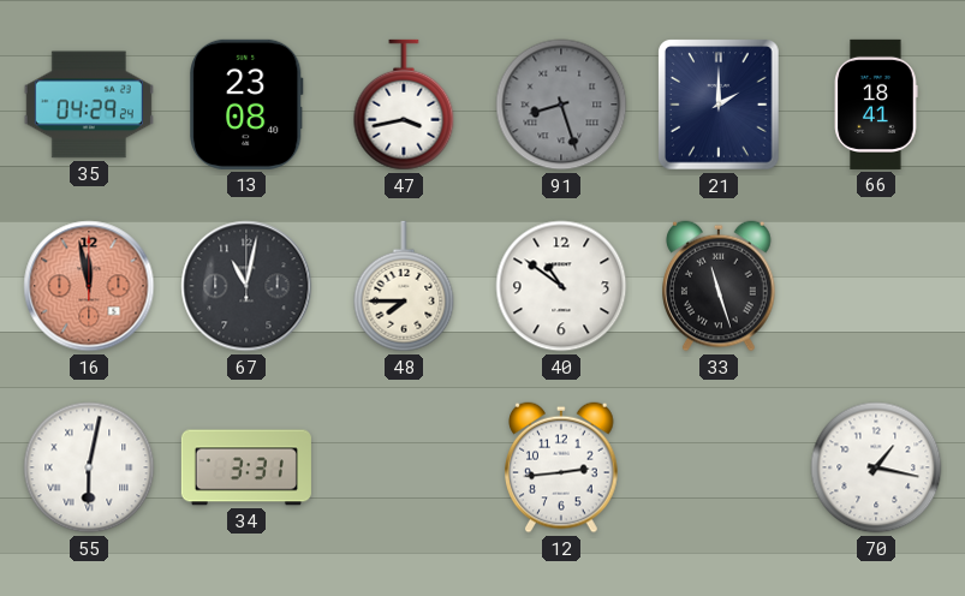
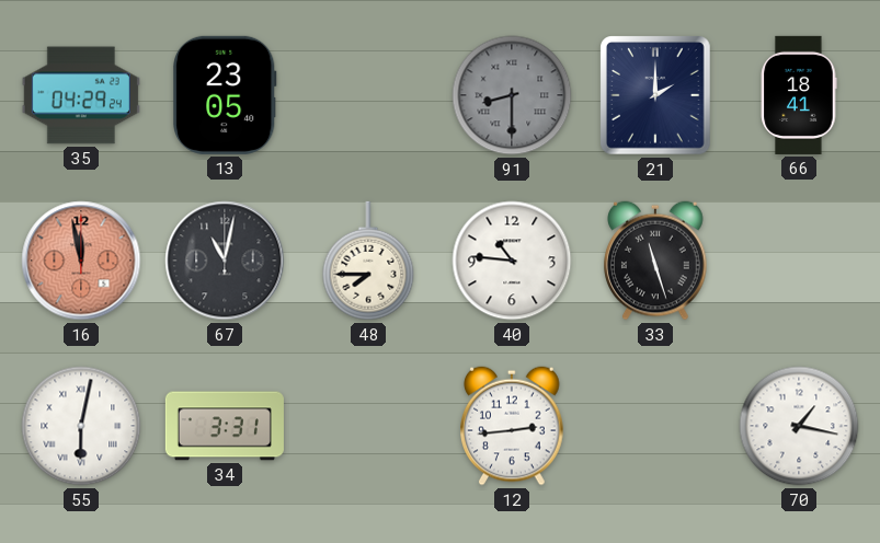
13: 23:08 -> 23:05 (225, 95)
47: 3:43 -> none (404, 105)
91: 8:27 -> 8:30 (512, 95)
40: 10:51 -> 10:46 (512, 261)
